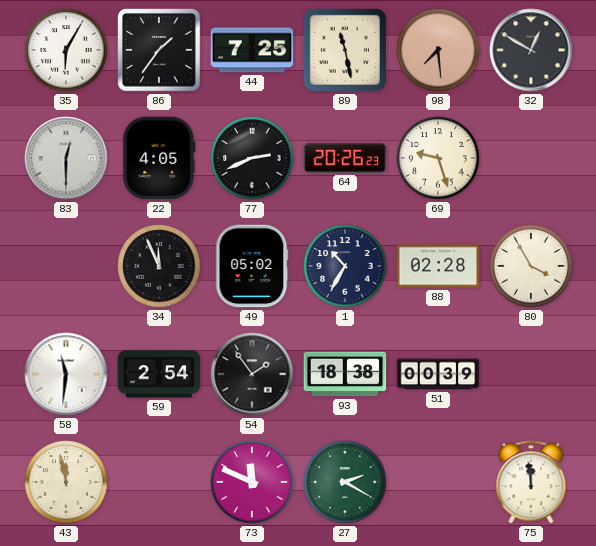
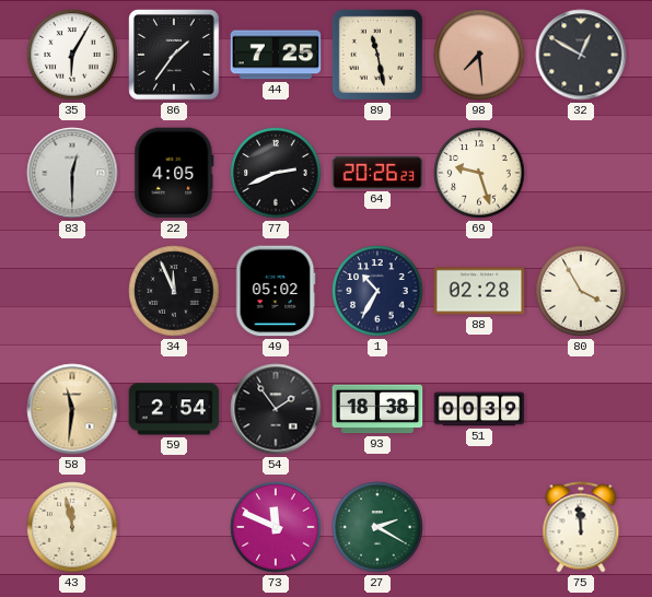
58 dial: white -> champagne (72, 409)
